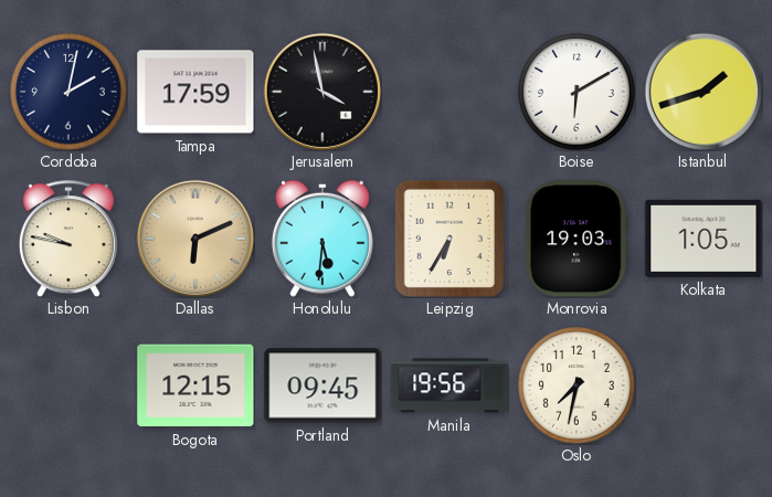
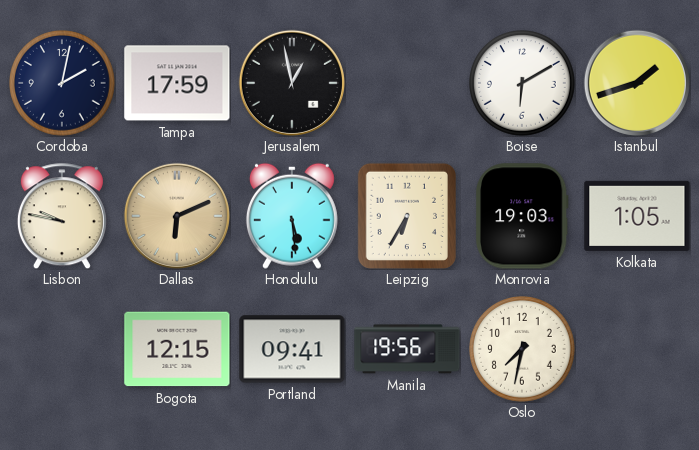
Jerusalem: 3:58 -> 12:58 (292, 83)
Honolulu: 5:31 -> 5:29 (292, 216)
Portland: 09:45 -> 09:41 (292, 349)
